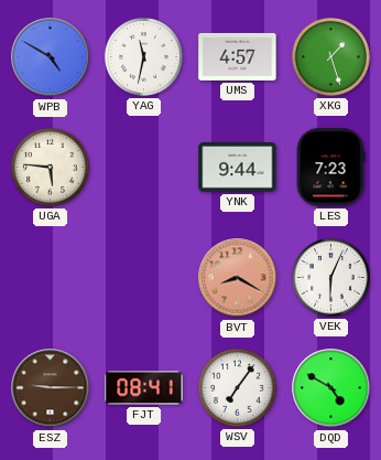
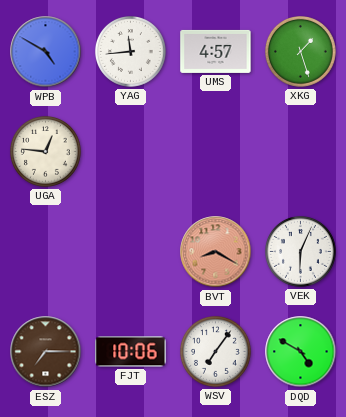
YAG: 11:32 -> 11:44 (131, 52)
UGA: 5:46 -> 12:46 (46, 152)
YNK: 9:44 -> none (238, 168)
LES: 7:23 -> none (330, 168)
ESZ: 9:15 -> 7:15 (46, 352)
FJT: 08:41 -> 10:06 (131, 352)
